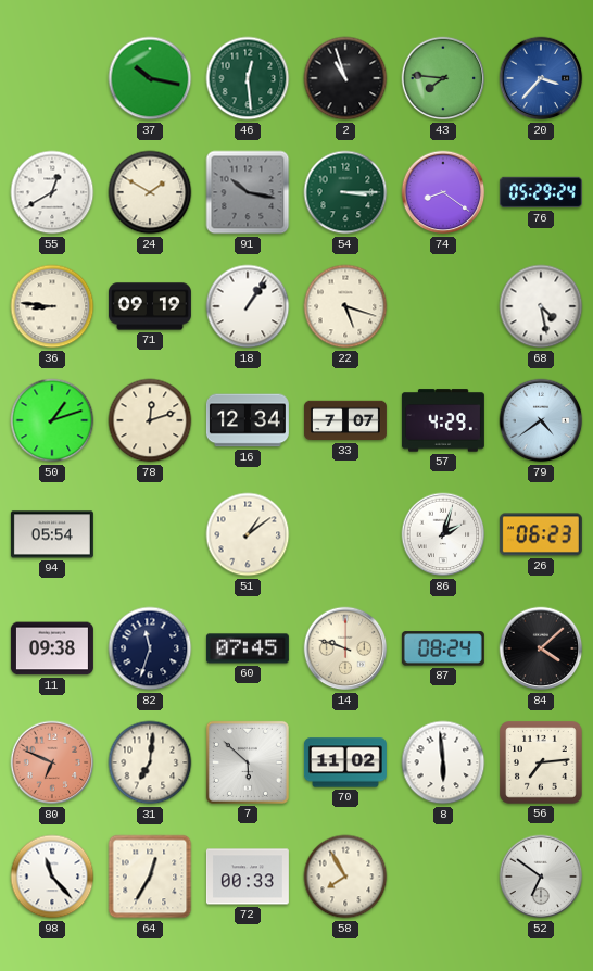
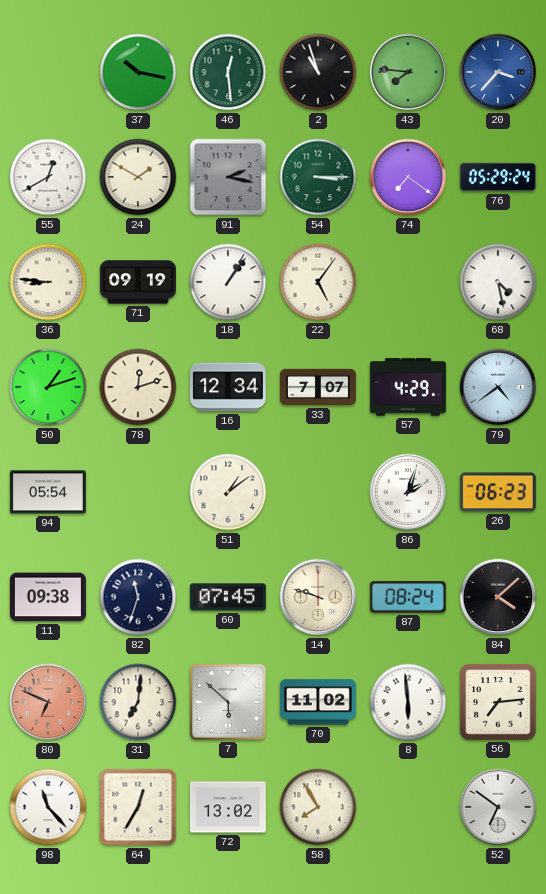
91: 10:17 -> 2:17 (228, 177)
74: 8:21 -> 7:21 (408, 177)
22: 5:18 -> 5:06 (318, 282)
72: 00:33 -> 13:02 (228, 807)
